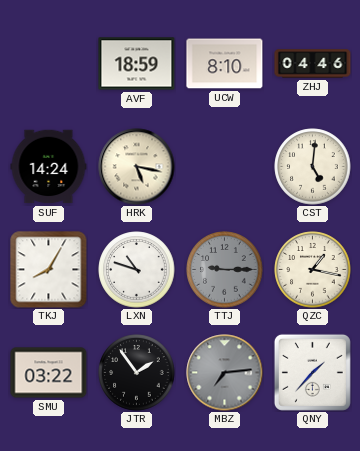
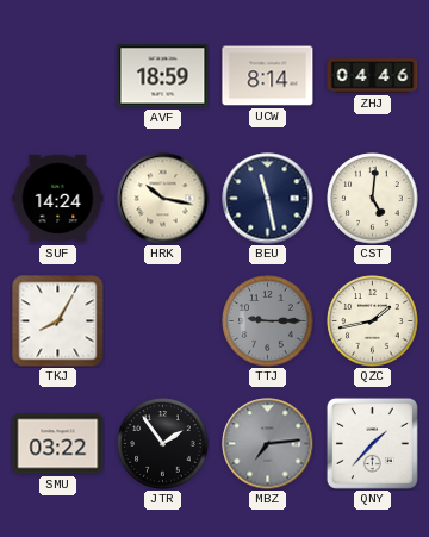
UCW: 8:10 -> 8:14 (268, 76)
HRK: 5:17 -> 10:17 (163, 199)
BEU: none -> 11:28 (268, 199)
LXN: 10:48 -> none (137, 270)
QZC: 1:17 -> 1:43 (373, 321)
